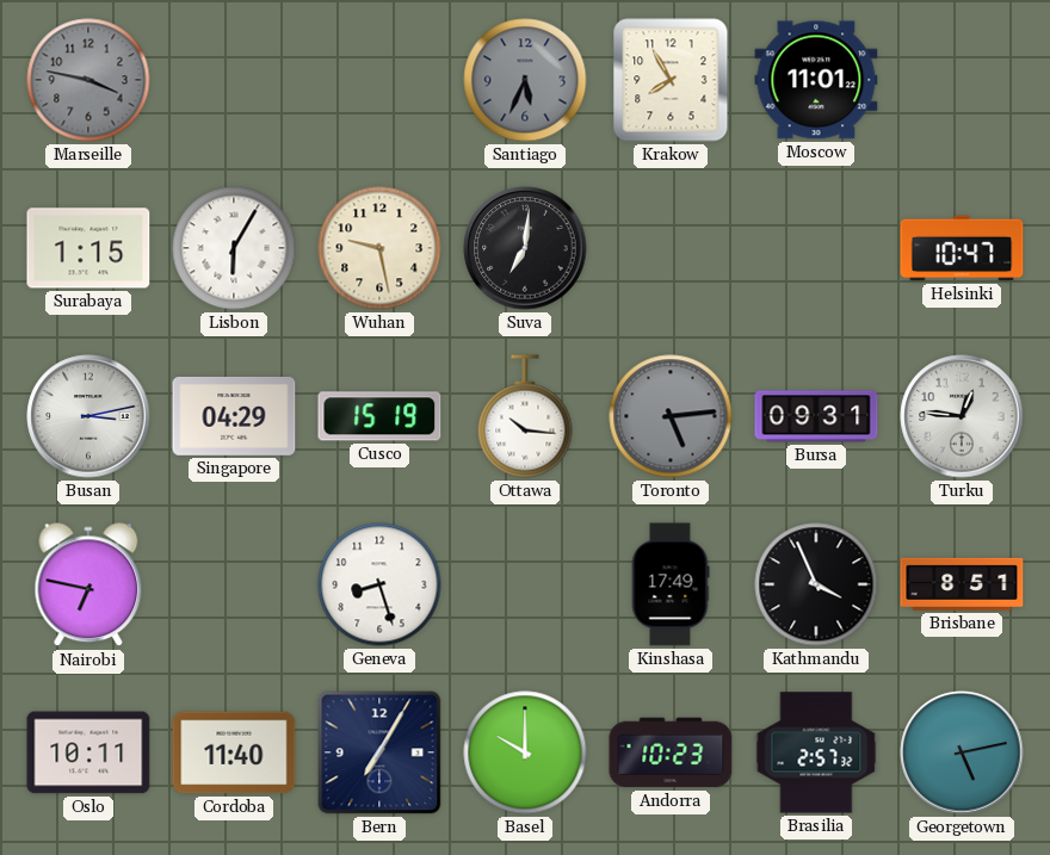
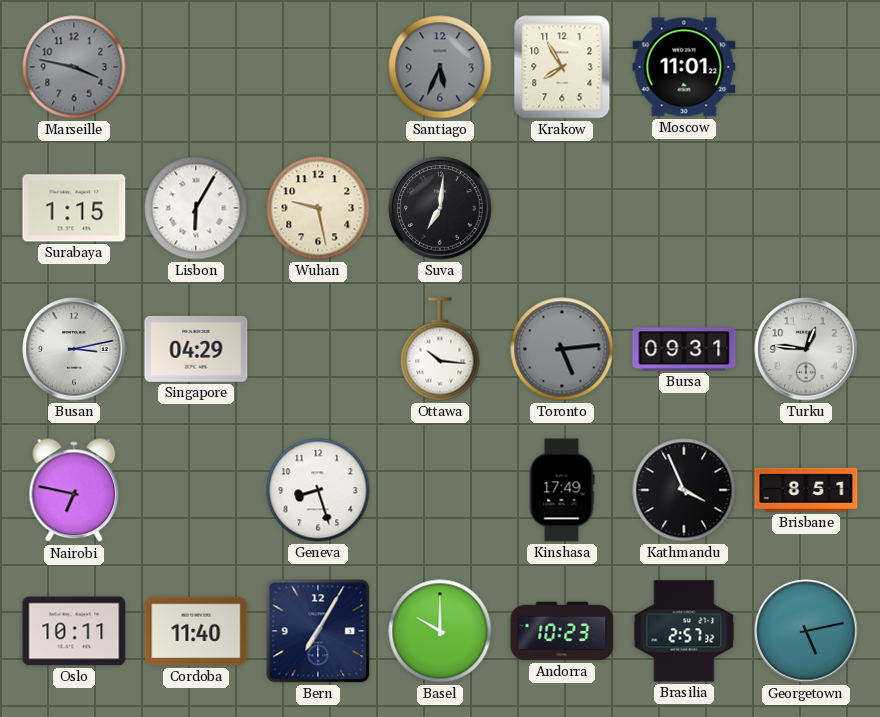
Helsinki: 10:47 -> none (962, 248)
Cusco: 15:19 -> none (379, 416)
